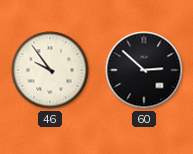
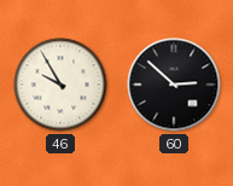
46: 9:54 -> 9:55 (60, 85)
